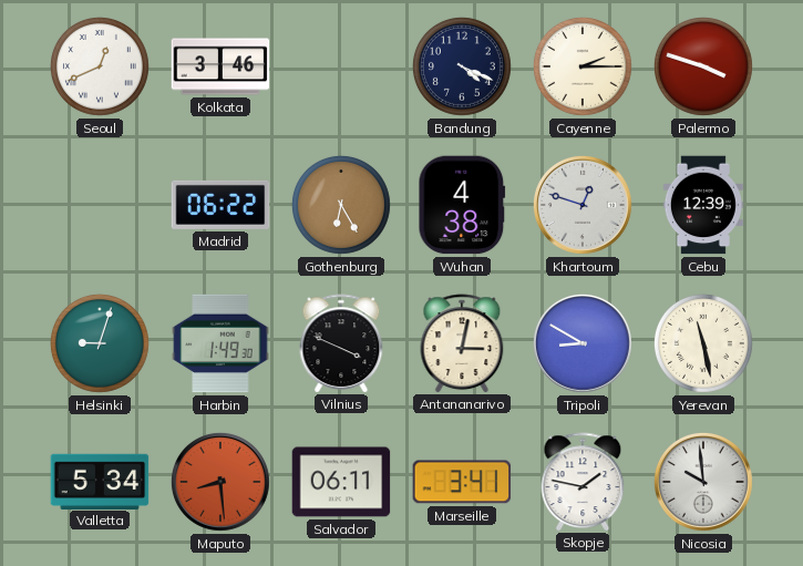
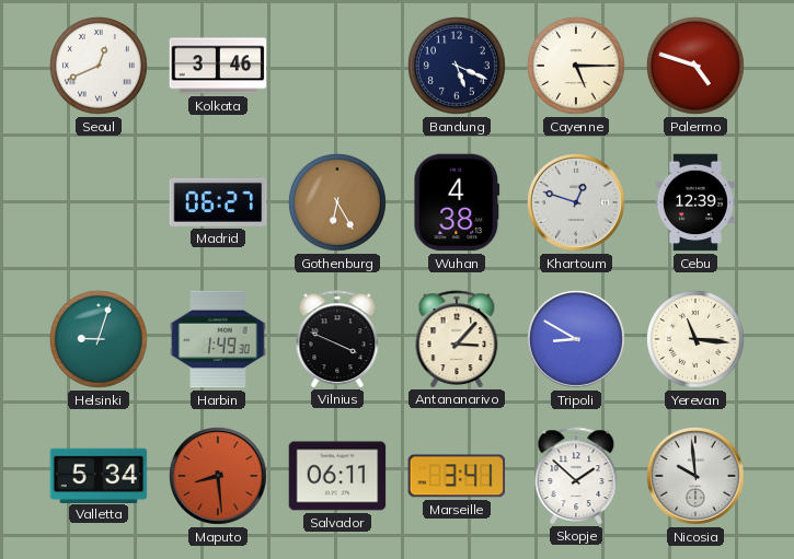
Bandung: 4:19 -> 5:19 (457, 66)
Cayenne: 2:15 -> 5:15 (576, 66)
Palermo: 3:48 -> 4:48 (695, 66)
Madrid: 06:22 -> 06:27 (218, 202)
Antananarivo: 3:02 -> 3:07 (457, 339)
Yerevan: 11:28 -> 11:16 (695, 339)
Skopje: 1:47 -> 1:52 (576, 476)
